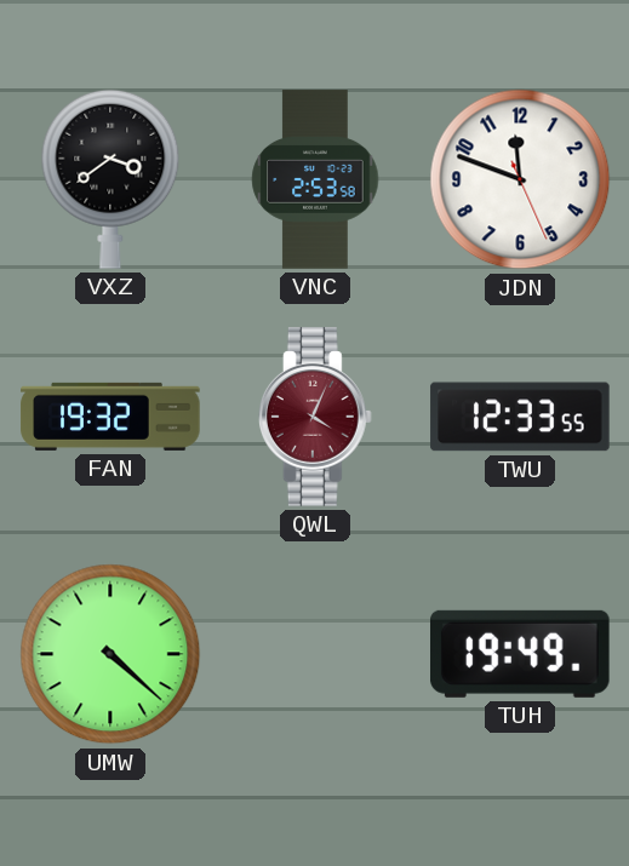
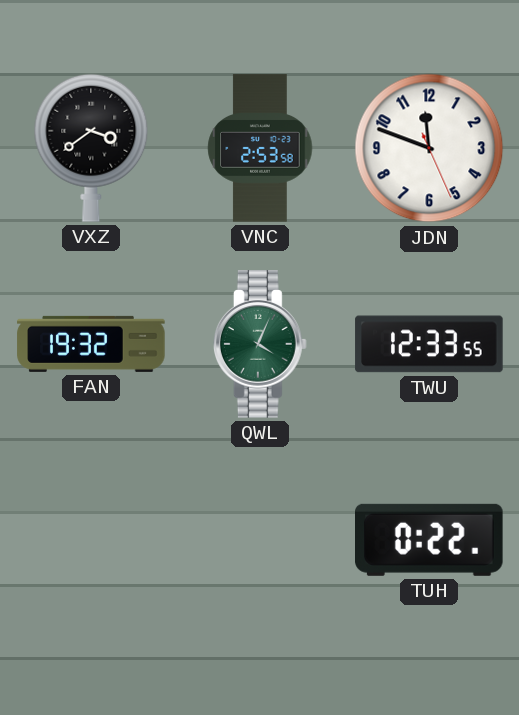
QWL dial: burgundy -> green (260, 344)
UMW: 4:22 -> none (110, 654)
TUH: 19:49 -> 0:22 (430, 540)
